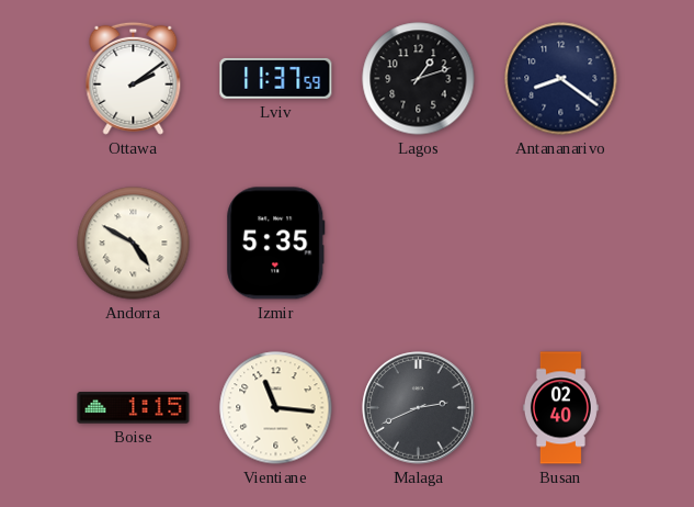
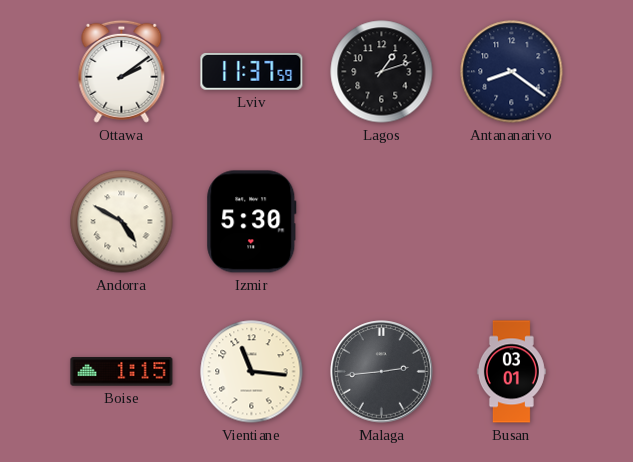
Izmir: 5:35 -> 5:30 (252, 222)
Malaga: 2:41 -> 2:44 (382, 372)
Busan: 02:40 -> 03:01 (511, 372)
